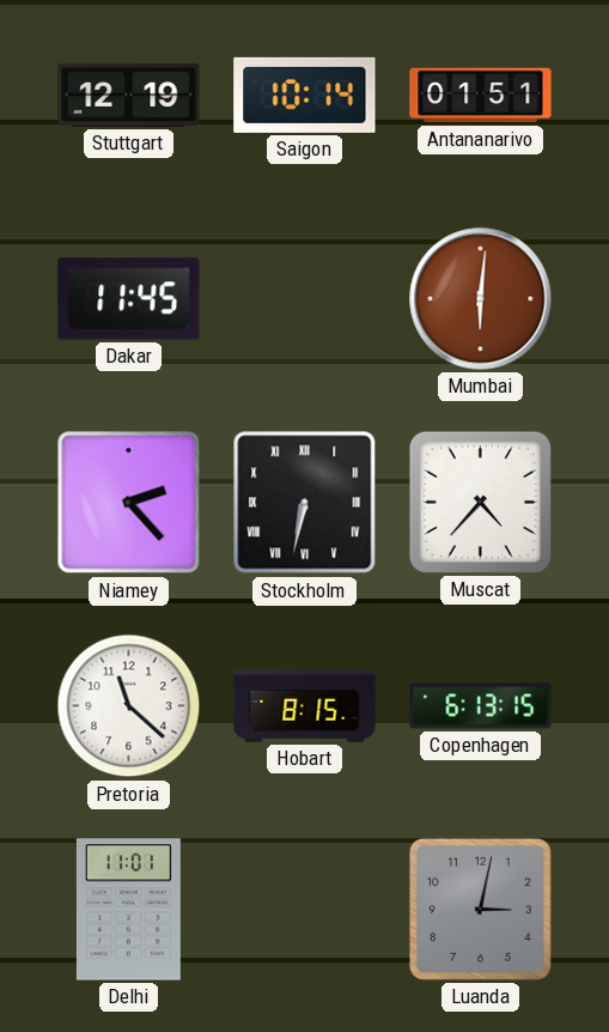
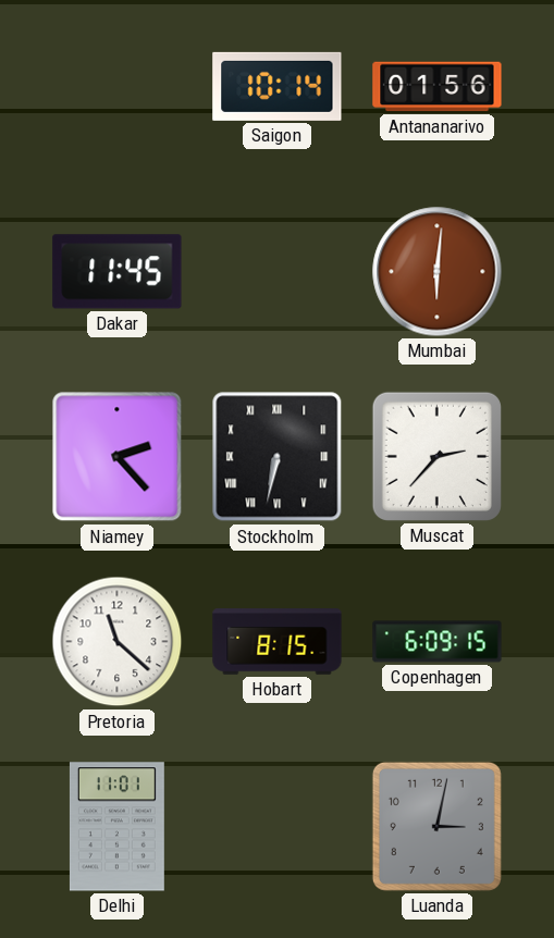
Stuttgart: 12:19 -> none (129, 95)
Antananarivo: 01:51 -> 01:56 (438, 87)
Muscat: 4:37 -> 2:37 (436, 456)
Copenhagen: 6:13 -> 6:09 (438, 642)
